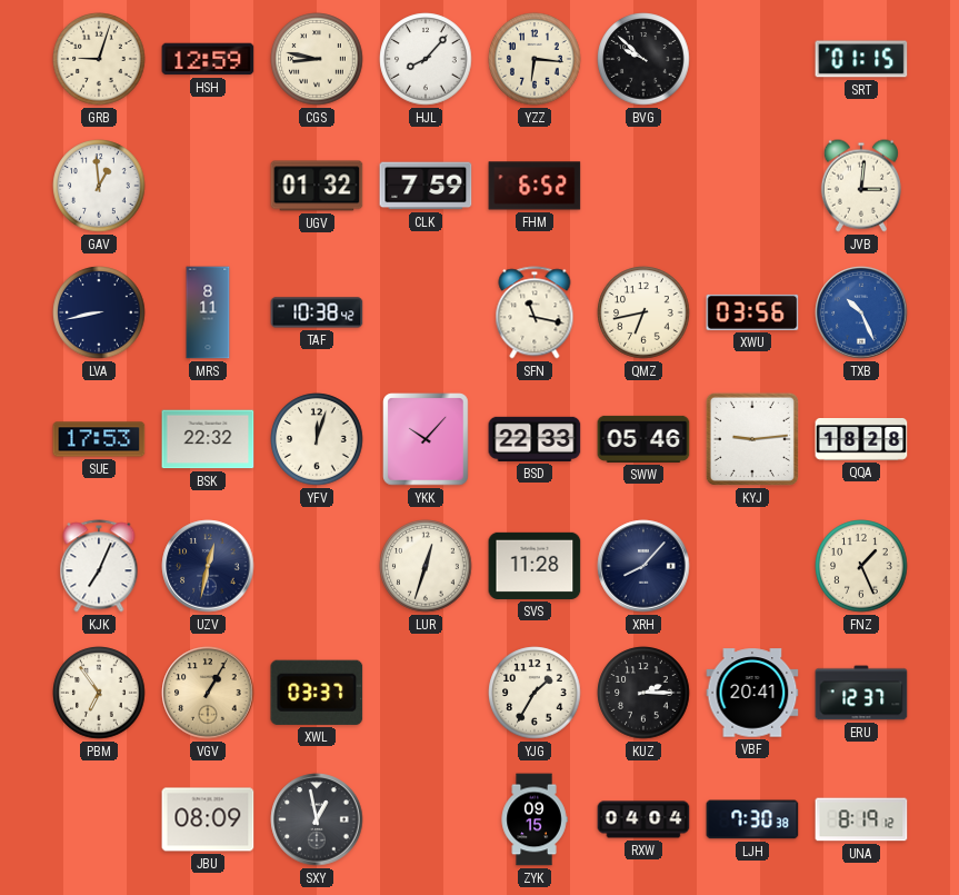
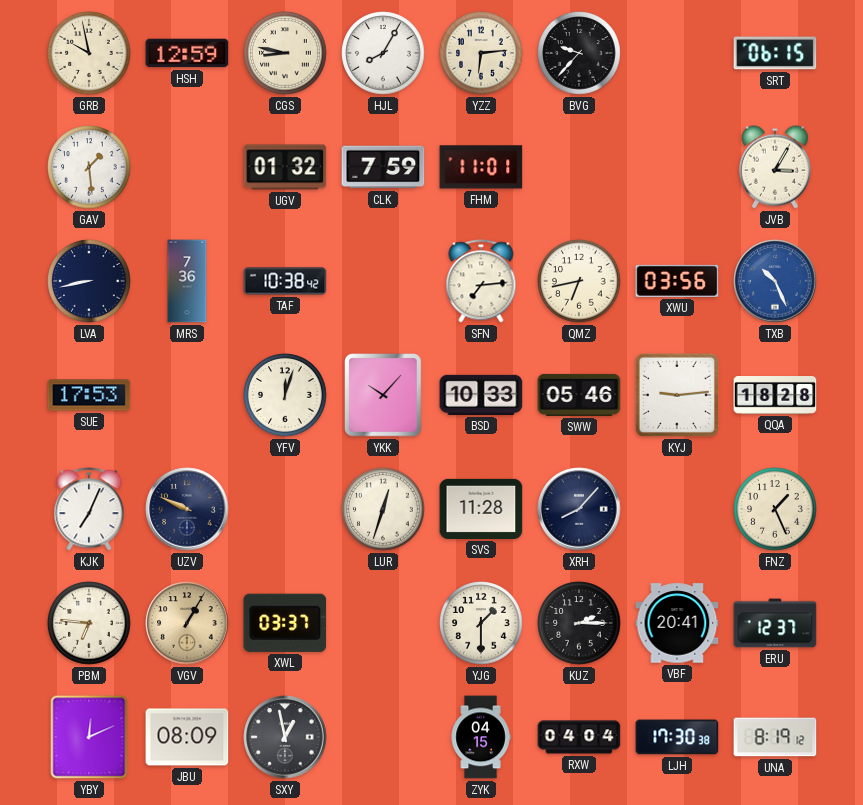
GRB: 9:03 -> 9:58 (89, 53)
HJL: 8:07 -> 8:05 (383, 53)
YZZ: 6:16 -> 6:14 (481, 53)
BVG: 9:52 -> 9:37 (579, 53)
SRT: 01:15 -> 06:15 (775, 53)
GAV: 12:59 -> 1:29 (89, 167)
FHM: 6:52 -> 11:01 (481, 167)
JVB: 3:01 -> 3:05 (775, 167)
MRS: 8:11 -> 7:36 (187, 281)
SFN: 11:17 -> 7:14 (481, 281)
BSK: 22:32 -> none (208, 439)
BSD: 22:33 -> 10:33 (481, 395)
UZV: 12:32 -> 9:49 (187, 509)
PBM: 6:54 -> 6:46 (89, 623)
YJG: 1:35 -> 1:30 (481, 623)
YBY: none -> 12:11 (89, 737)
ZYK: 09:15 -> 04:15 (481, 737)
LJH: 7:30 -> 17:30 (677, 737)
